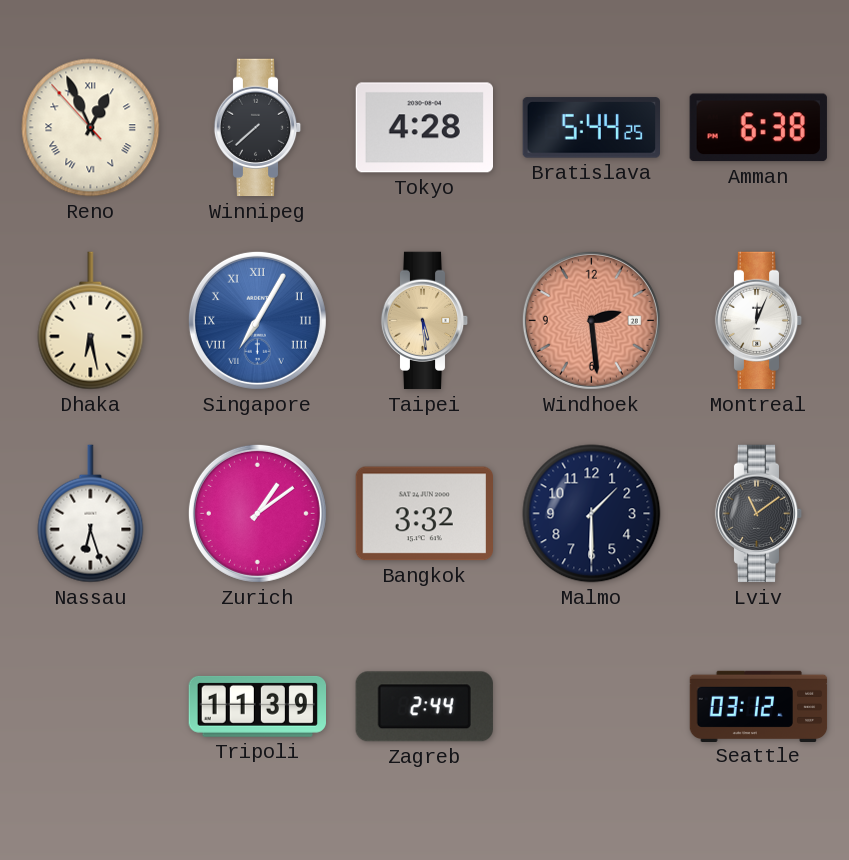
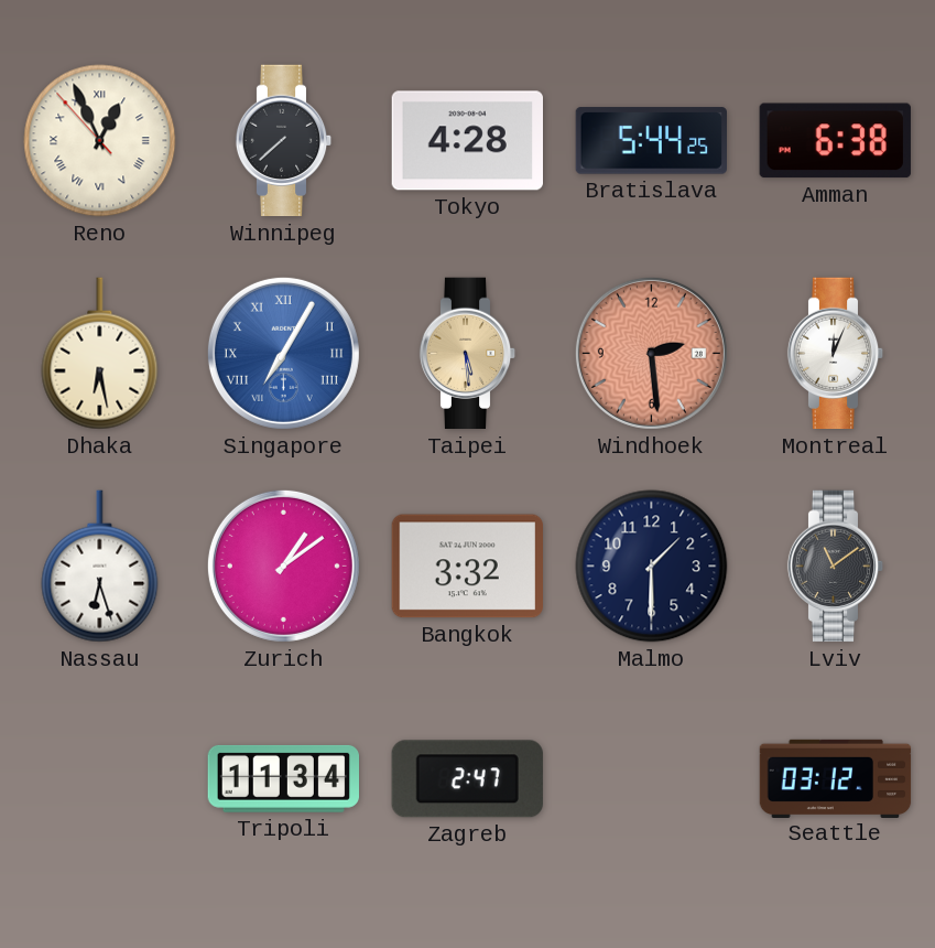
Tripoli: 11:39 -> 11:34 (283, 778)
Zagreb: 2:44 -> 2:47 (467, 779)
